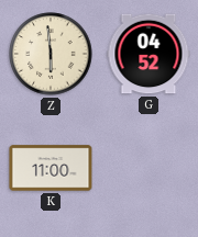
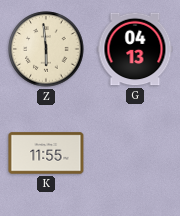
G: 04:52 -> 04:13 (135, 49)
K: 11:00 -> 11:55 (46, 153)
